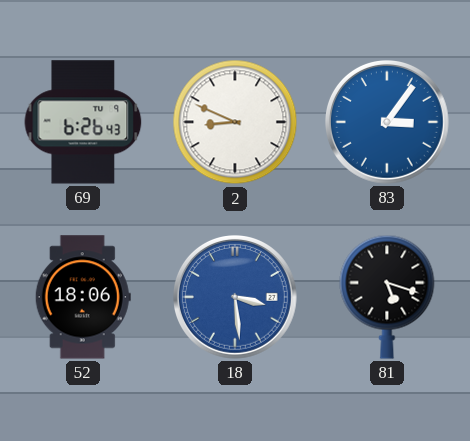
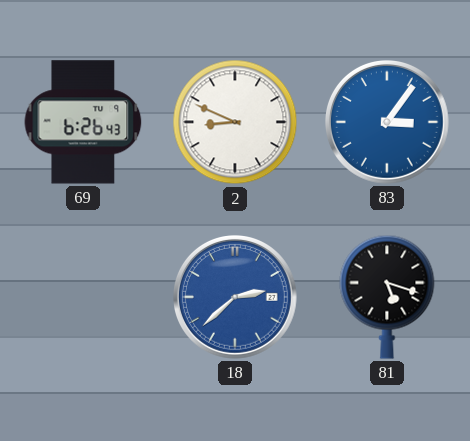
52: 18:06 -> none (83, 297)
18: 3:29 -> 2:38 (236, 298)
